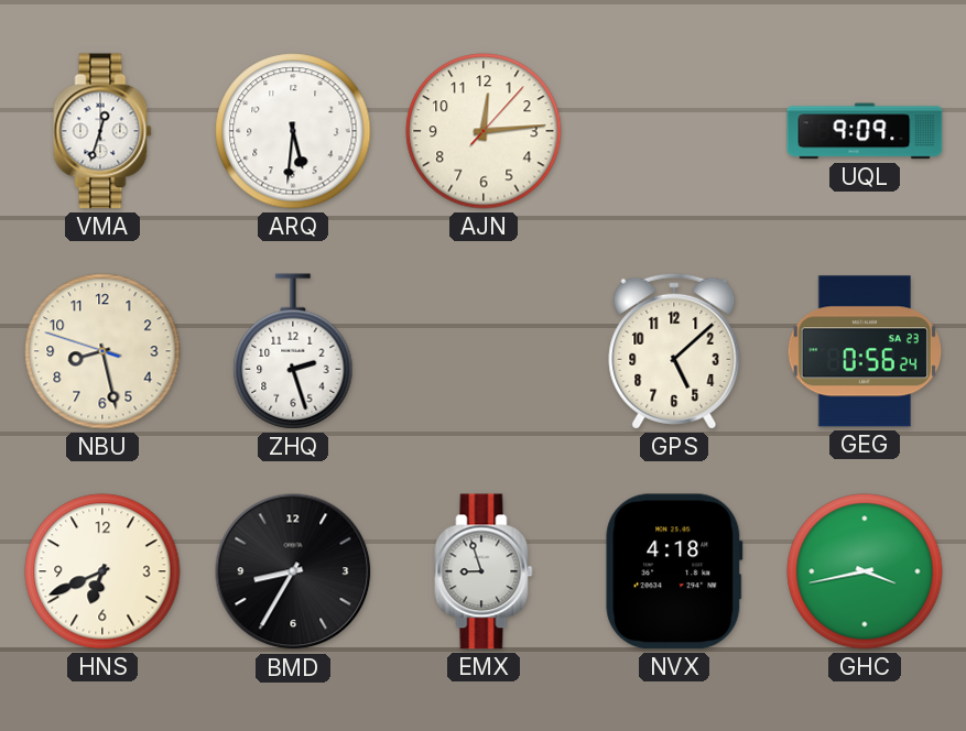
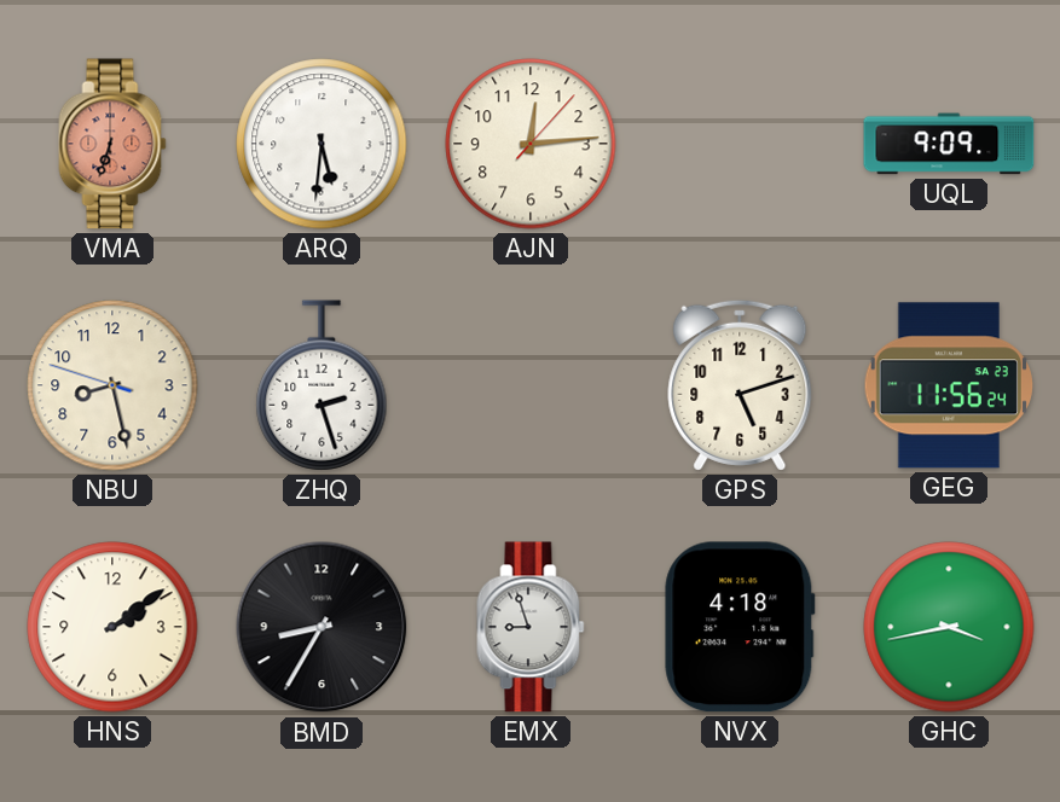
VMA: 12:33 -> 6:33 (112, 144)
VMA dial: white -> salmon (112, 144)
GPS: 5:08 -> 5:12 (740, 385)
GEG: 0:56 -> 11:56 (949, 385)
HNS: 6:41 -> 2:09 (112, 627)
